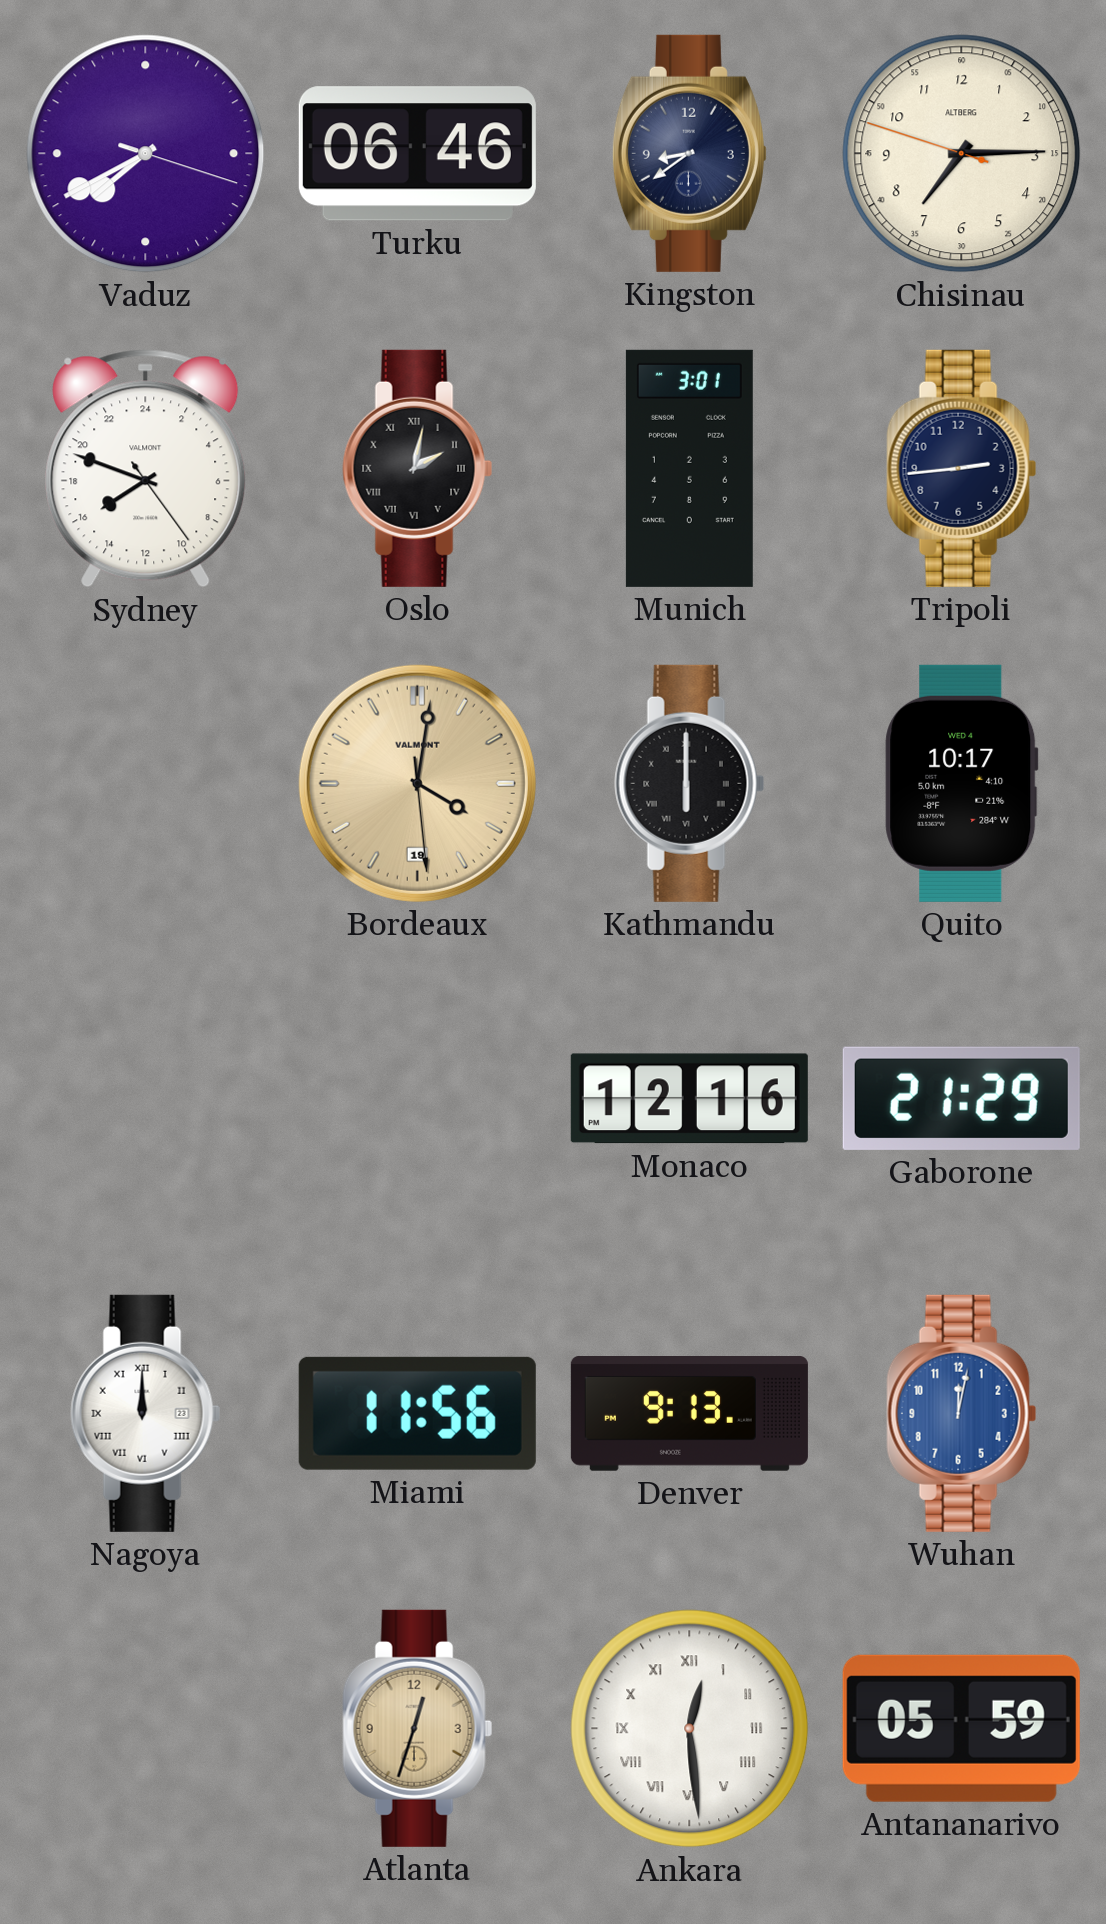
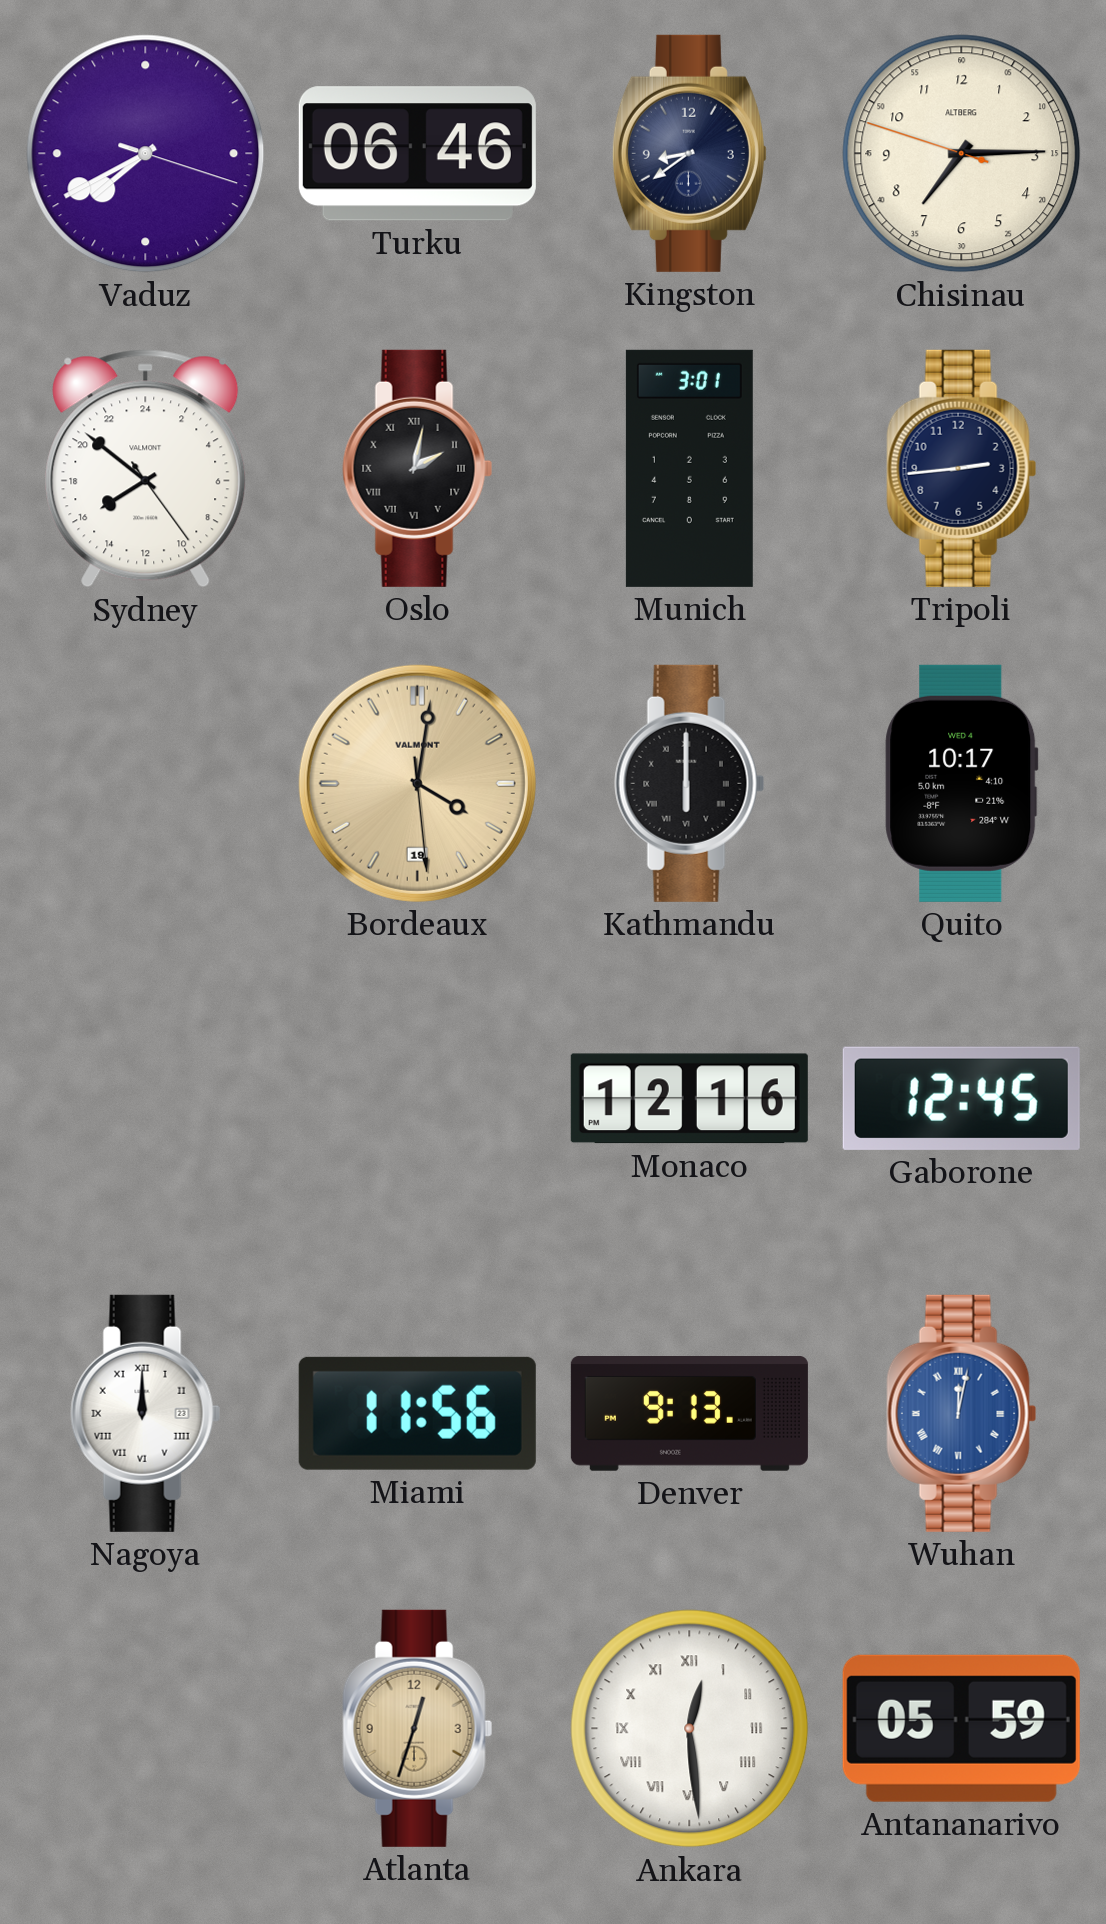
Sydney: 15:48 -> 15:51 (146, 469)
Gaborone: 21:29 -> 12:45 (961, 1098)
Wuhan numerals: Arabic -> Roman (962, 1413)
